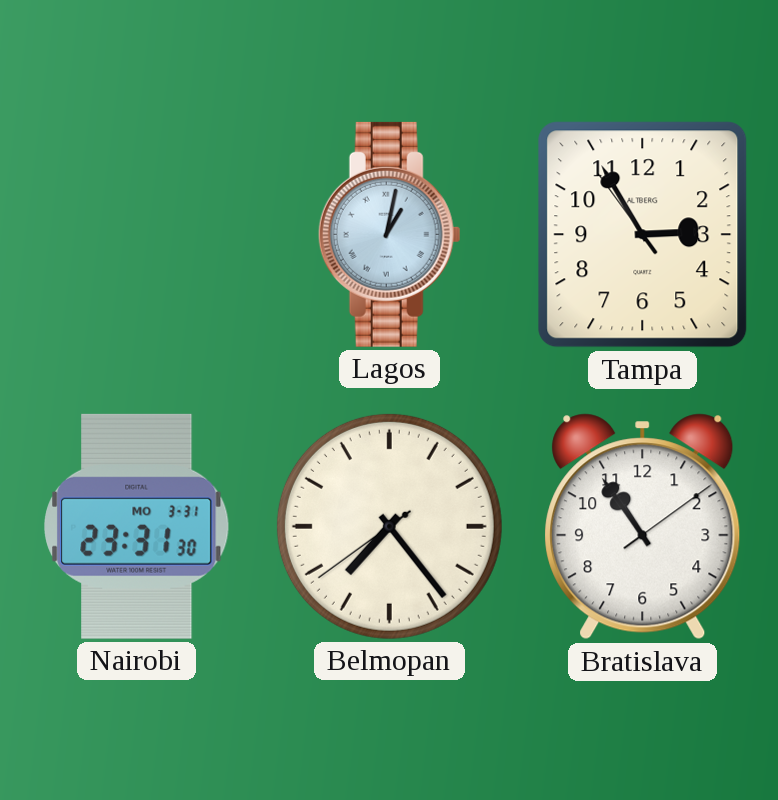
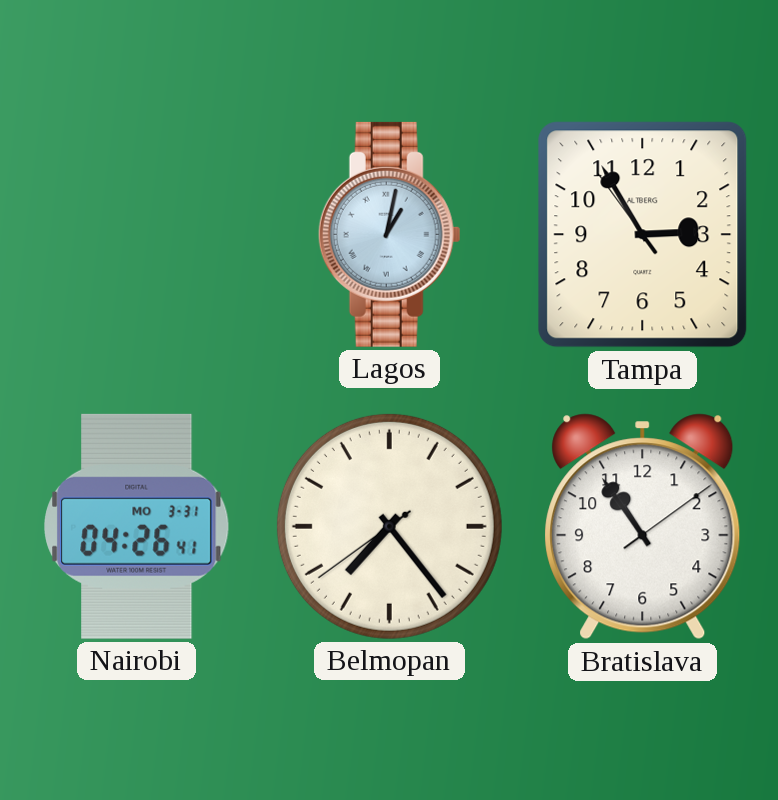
Nairobi: 23:31 -> 04:26 (137, 526)
